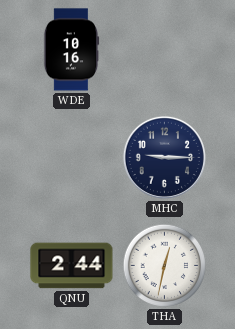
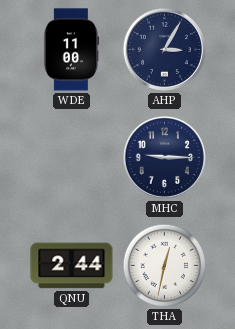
WDE: 10:16 -> 11:00 (71, 50)
AHP: none -> 3:05 (164, 49)
